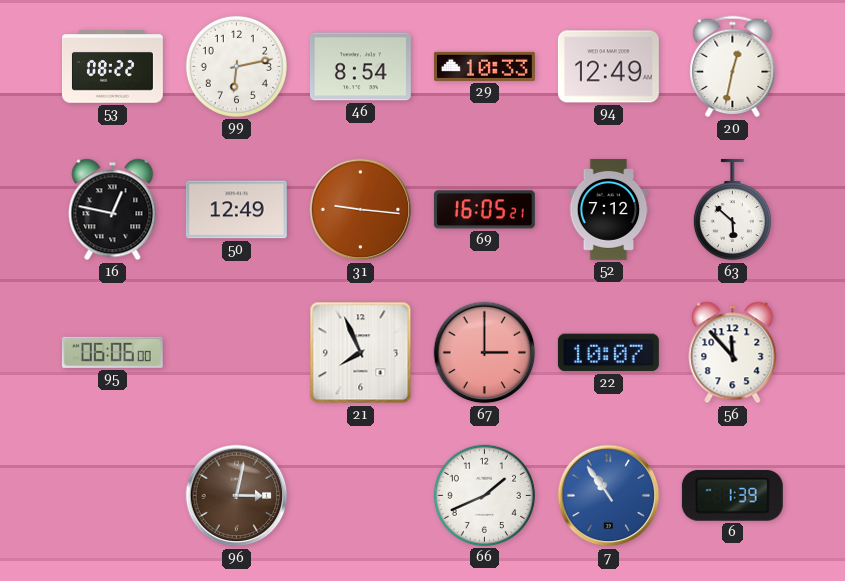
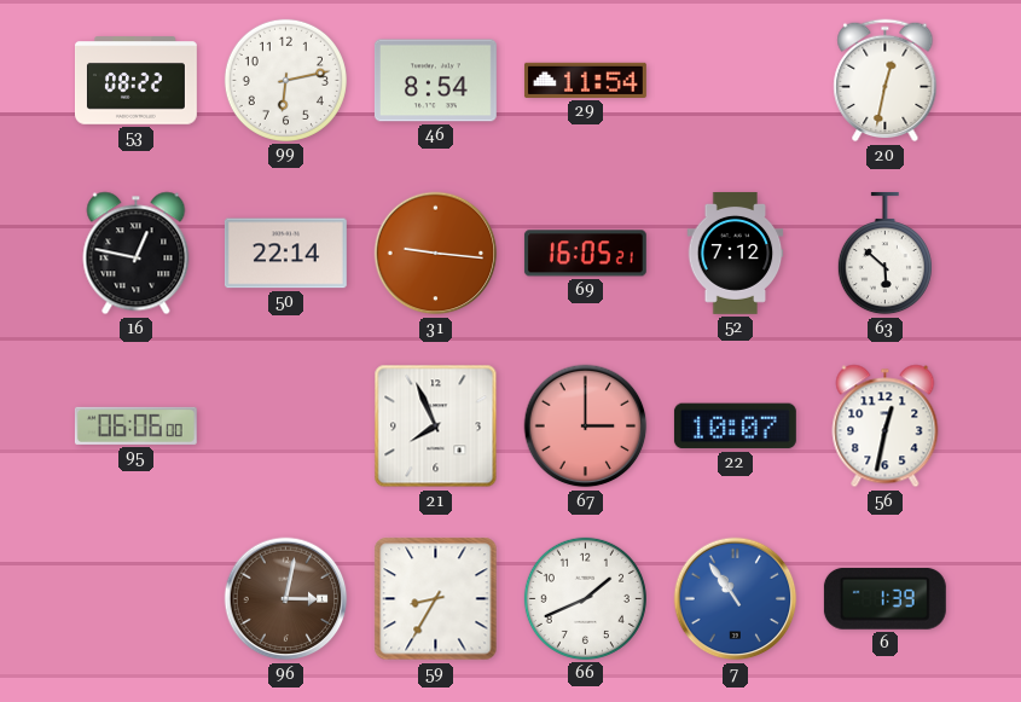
29: 10:33 -> 11:54 (585, 80)
94: 12:49 -> none (608, 67)
50: 12:49 -> 22:14 (285, 254)
56: 11:53 -> 12:32 (886, 427)
59: none -> 8:35 (436, 599)
